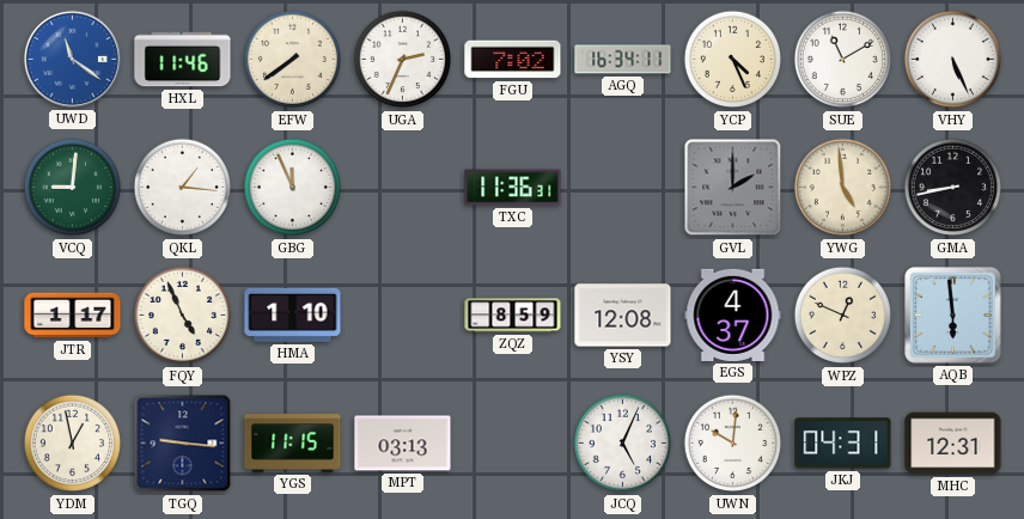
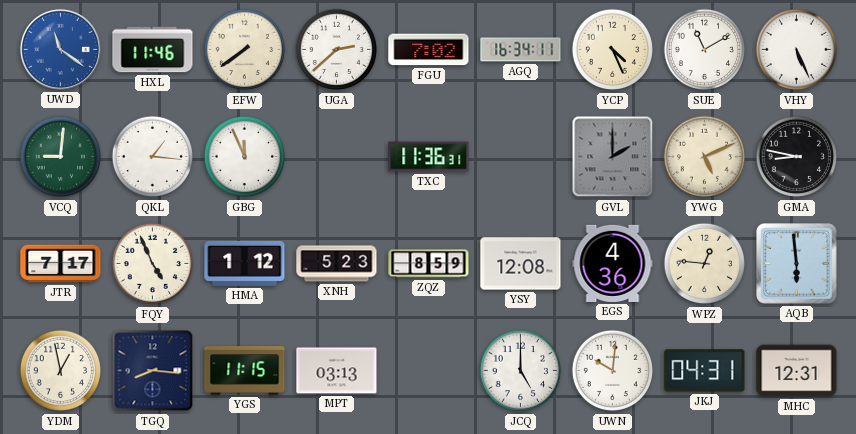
UGA: 2:34 -> 2:38 (337, 50)
YWG: 4:59 -> 5:11 (705, 157)
GMA: 8:43 -> 8:47 (797, 157)
JTR: 1:17 -> 7:17 (61, 264)
HMA: 1:10 -> 1:12 (245, 263)
XNH: none -> 5:23 (337, 264)
EGS: 4:37 -> 4:36 (613, 263)
WPZ: 12:49 -> 12:46 (705, 264)
TGQ: 9:16 -> 8:16 (153, 371)
JCQ: 5:04 -> 5:00 (521, 371)
